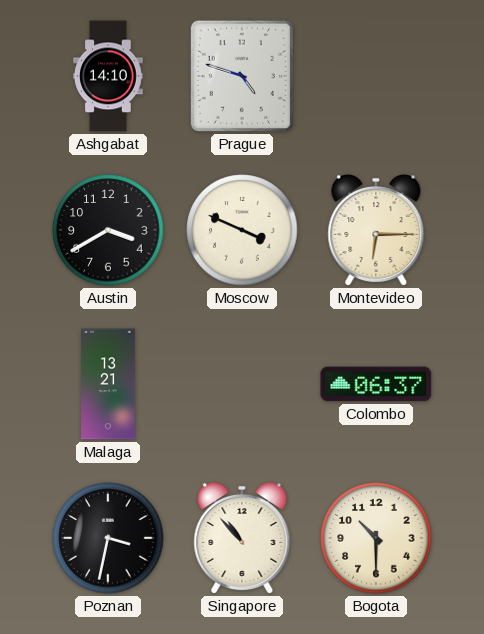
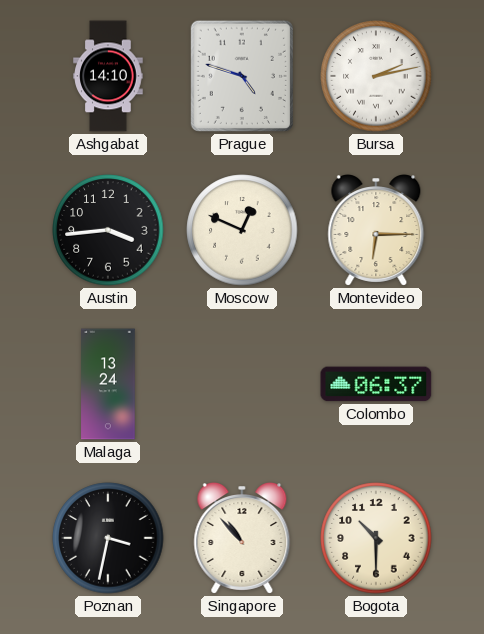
Bursa: none -> 2:13 (376, 76)
Austin: 3:40 -> 3:44 (108, 230)
Moscow: 3:49 -> 12:49 (242, 230)
Malaga: 13:21 -> 13:24 (108, 384)
